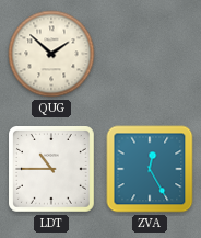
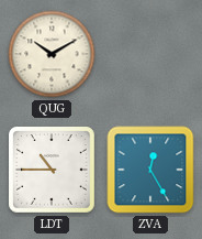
QUG: 1:52 -> 10:10 (52, 54)
